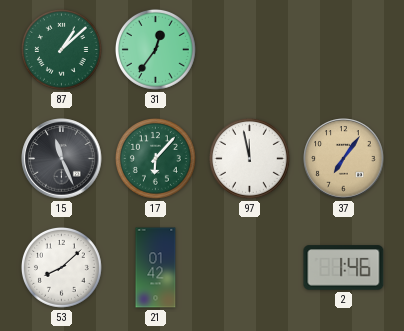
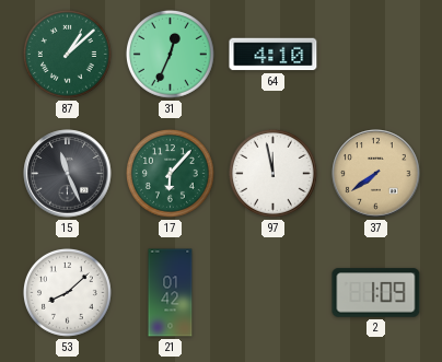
31: 12:36 -> 12:34 (170, 54)
64: none -> 4:10 (274, 55)
37: 7:06 -> 7:39 (376, 174)
2: 1:46 -> 1:09 (376, 293)
